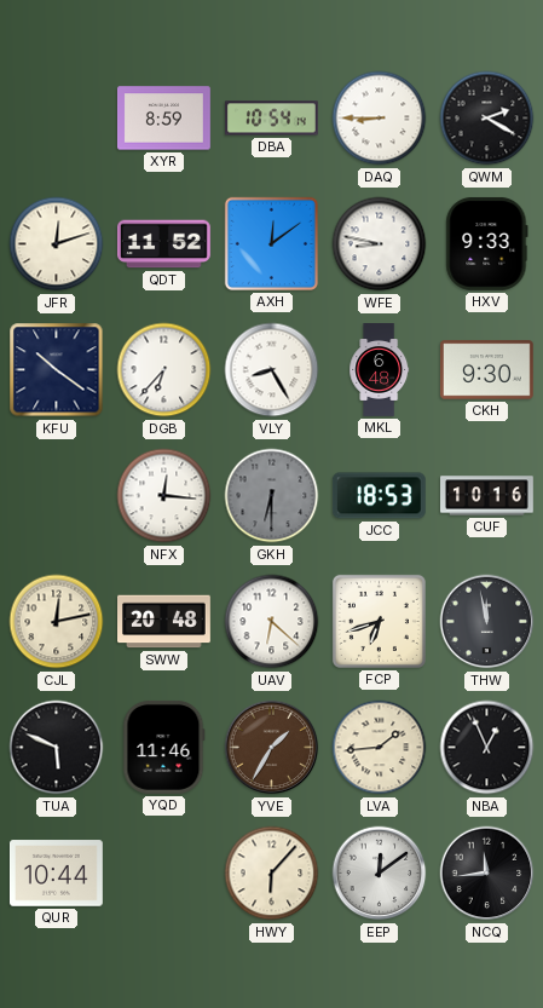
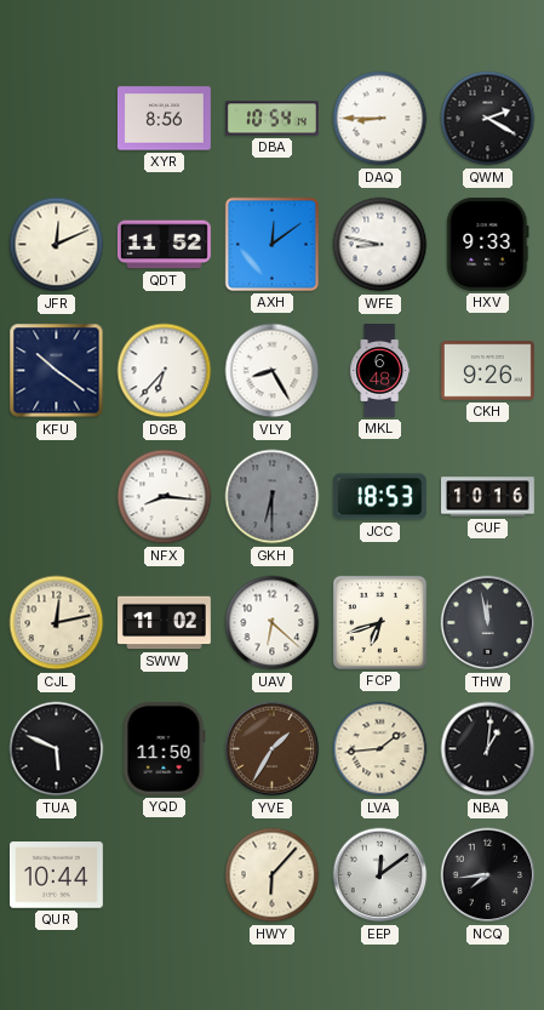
XYR: 8:59 -> 8:56 (164, 119)
JFR: 12:12 -> 12:11 (57, 245)
CKH: 9:30 -> 9:26 (487, 371)
NFX: 12:16 -> 8:16 (165, 497)
SWW: 20:48 -> 11:02 (165, 623)
YQD: 11:46 -> 11:50 (165, 748)
NBA: 12:56 -> 1:01 (488, 749)
NCQ: 11:44 -> 7:44 (488, 875)
